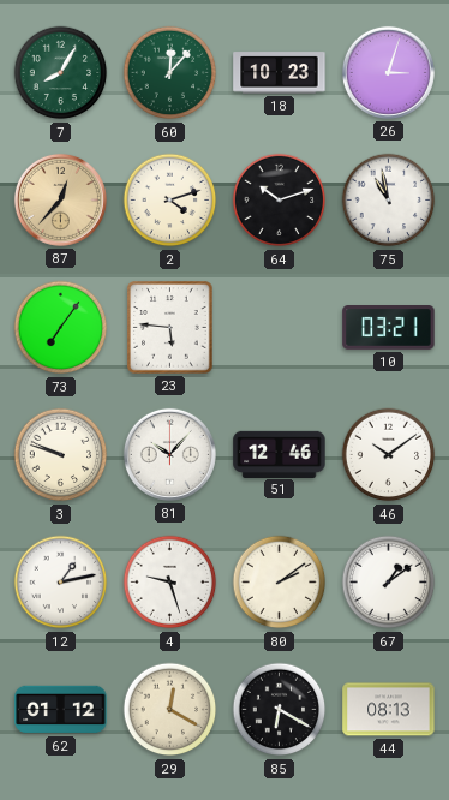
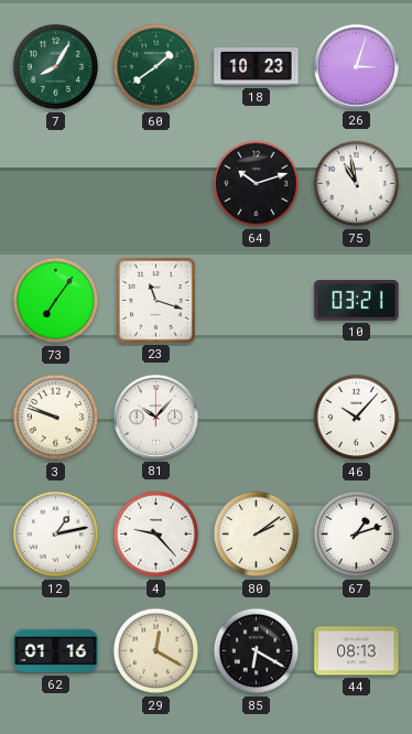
60: 12:07 -> 1:39 (156, 67)
87: 12:37 -> none (60, 199)
2: 4:12 -> none (170, 201)
23: 5:46 -> 11:18 (156, 301)
51: 12:46 -> none (280, 454)
46: 10:09 -> 10:07 (357, 418)
4: 9:27 -> 9:23 (156, 535)
67: 1:09 -> 1:12 (357, 535)
62: 01:12 -> 01:16 (56, 651)
